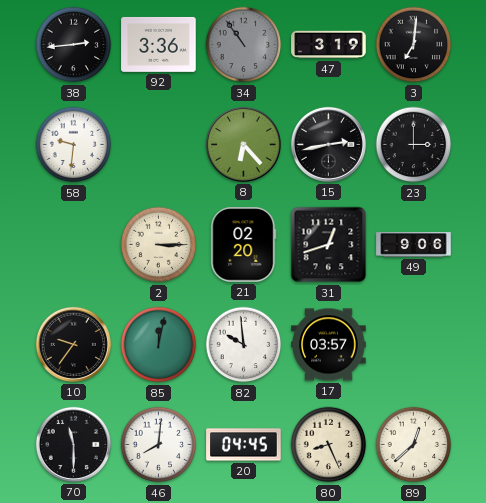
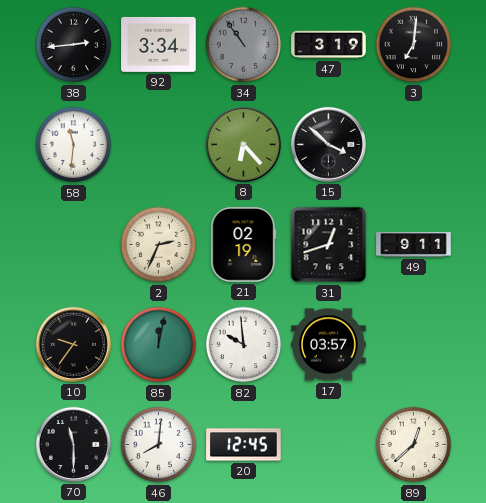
92: 3:36 -> 3:34 (159, 44)
58: 9:31 -> 11:31 (74, 145)
15: 2:43 -> 3:52 (328, 144)
23: 3:00 -> none (414, 145)
2: 3:15 -> 2:34 (159, 245)
21: 02:20 -> 02:19 (244, 245)
49: 9:06 -> 9:11 (414, 245)
20: 04:45 -> 12:45 (244, 445)
80: 8:26 -> none (329, 445)
